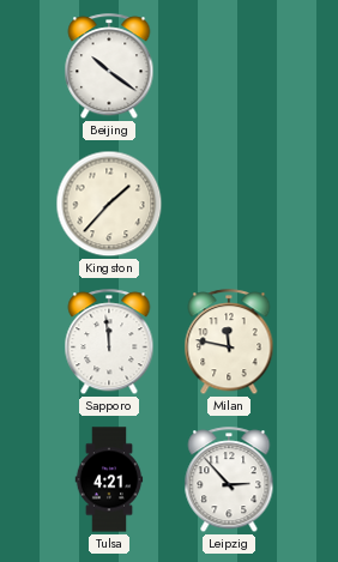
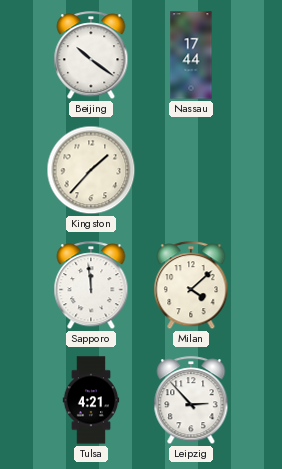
Nassau: none -> 17:44 (191, 55)
Milan: 11:47 -> 4:08 (191, 286)
